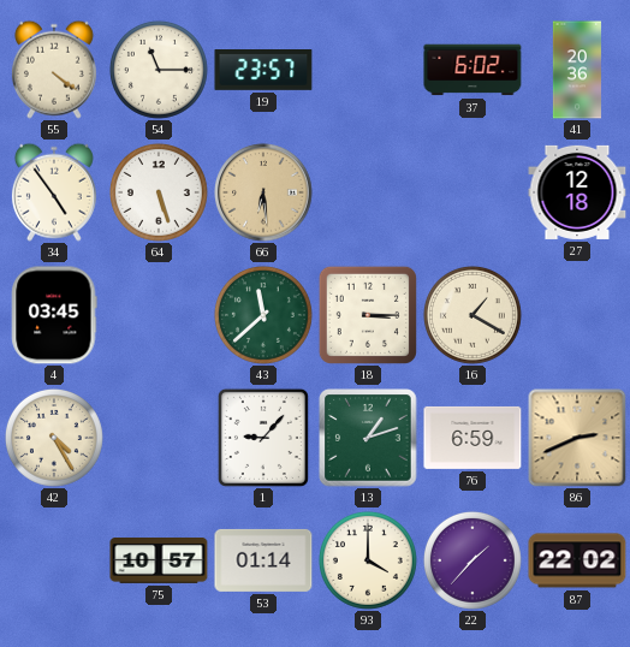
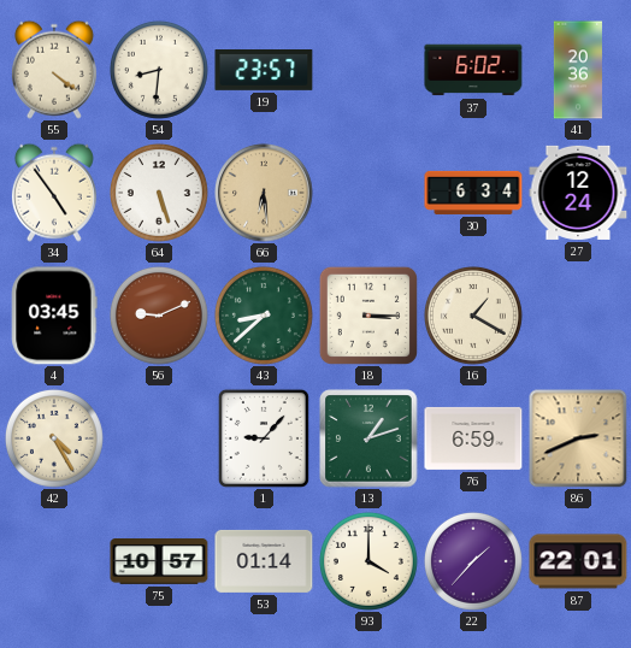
54: 11:15 -> 8:31 (159, 70)
30: none -> 6:34 (473, 193)
27: 12:18 -> 12:24 (578, 193)
56: none -> 9:11 (159, 316)
43: 11:38 -> 8:38 (264, 316)
87: 22:02 -> 22:01 (578, 561)
